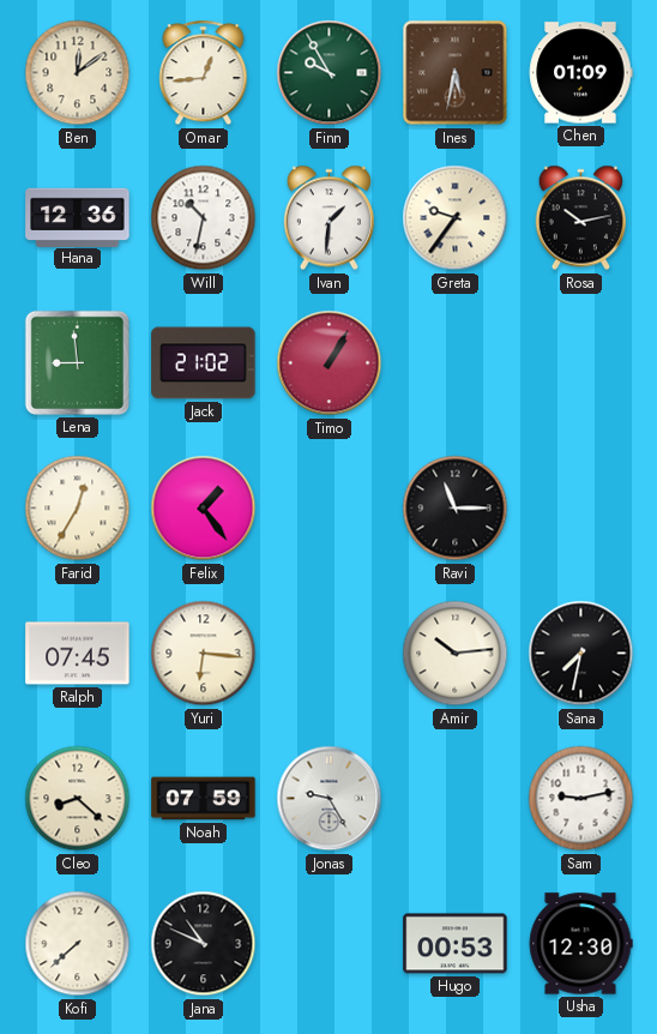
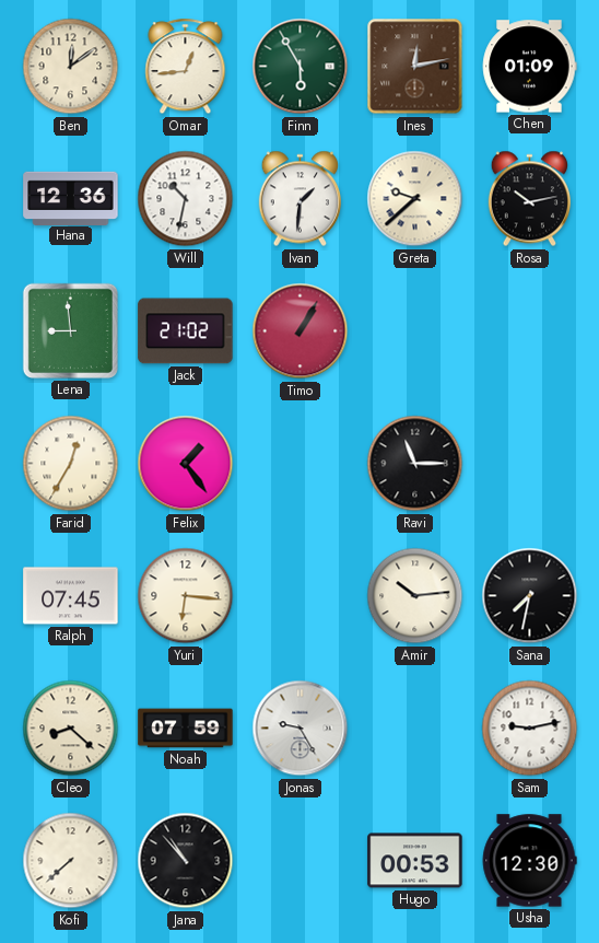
Finn: 9:55 -> 5:55 (301, 67)
Ines: 5:32 -> 12:13 (415, 67)
Greta: 9:36 -> 9:38 (415, 199)
Jana: 10:49 -> 10:53 (186, 861)
